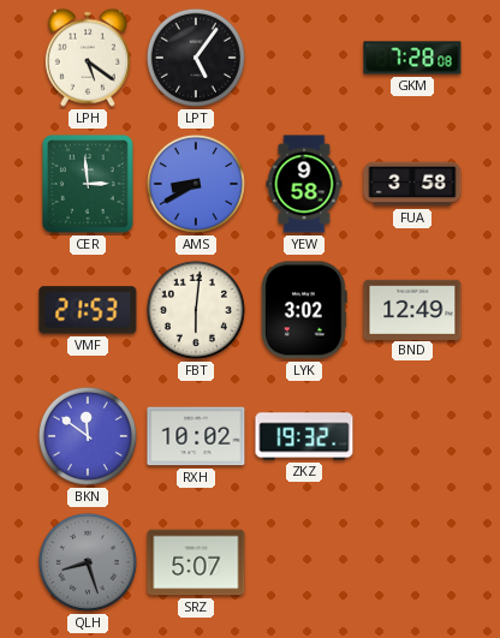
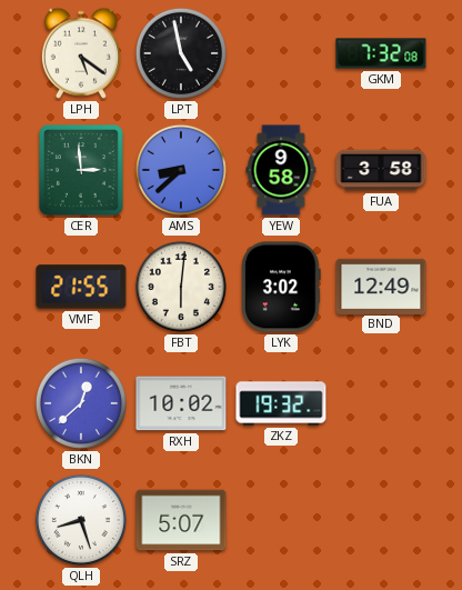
LPT: 5:06 -> 4:58 (181, 53)
GKM: 7:28 -> 7:32 (381, 53)
AMS: 8:40 -> 8:38 (181, 170)
VMF: 21:53 -> 21:55 (81, 287)
BKN: 11:51 -> 12:38 (81, 403)
QLH dial: grey -> white (81, 520)
